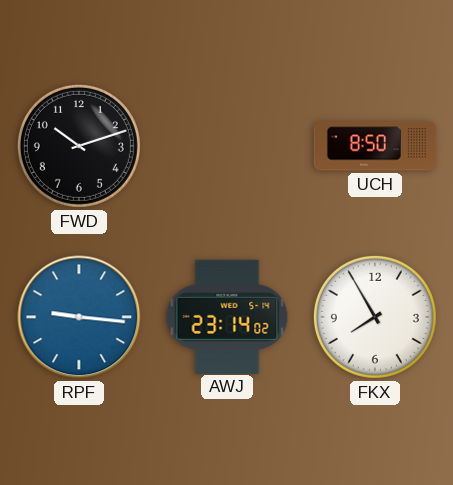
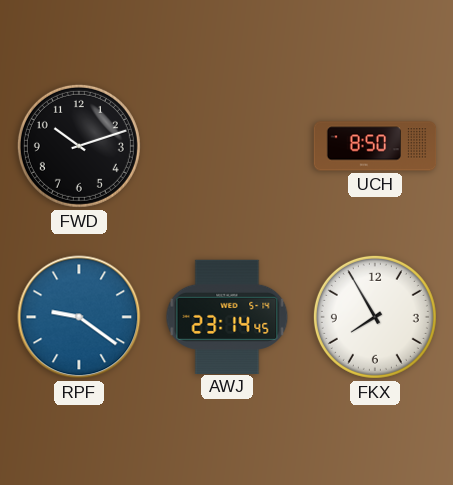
RPF: 9:16 -> 9:21 (79, 317)
AWJ: 23:14:02 -> 23:14:45 (227, 316)
